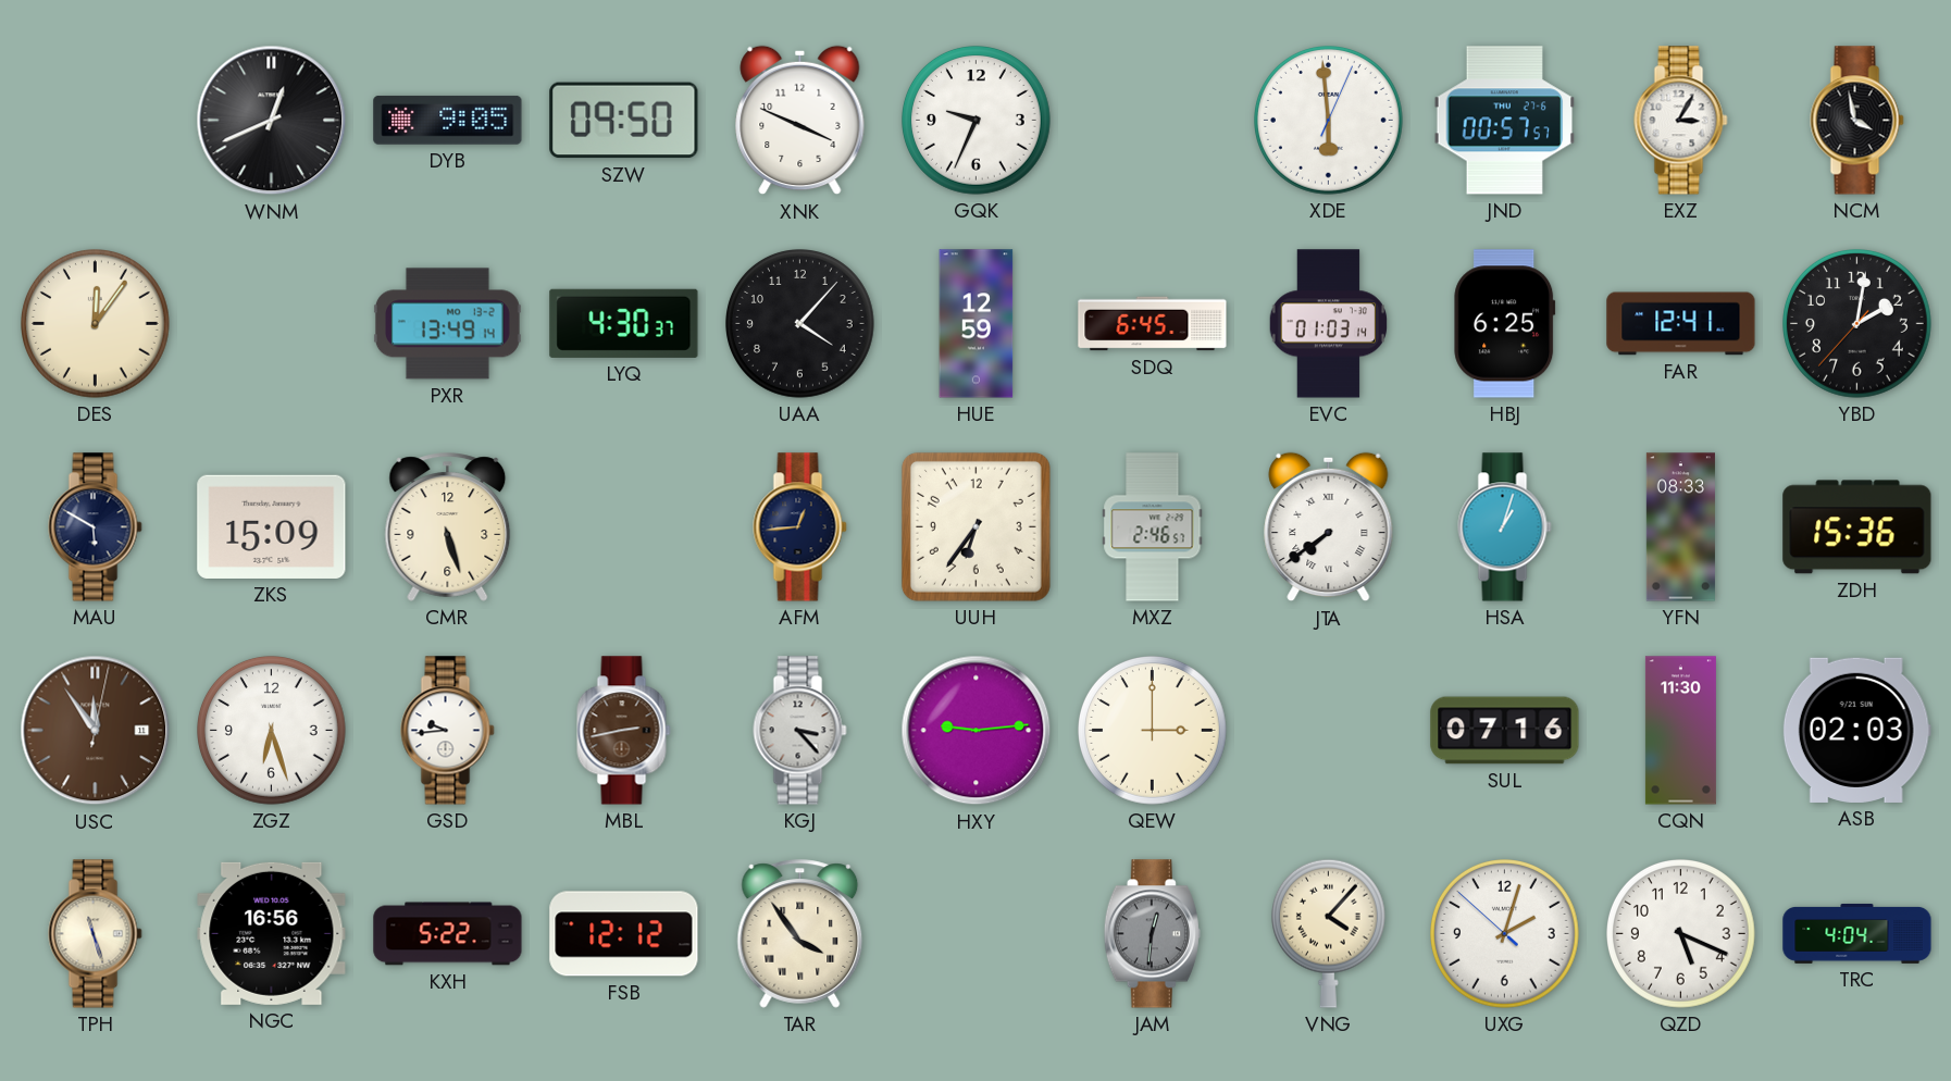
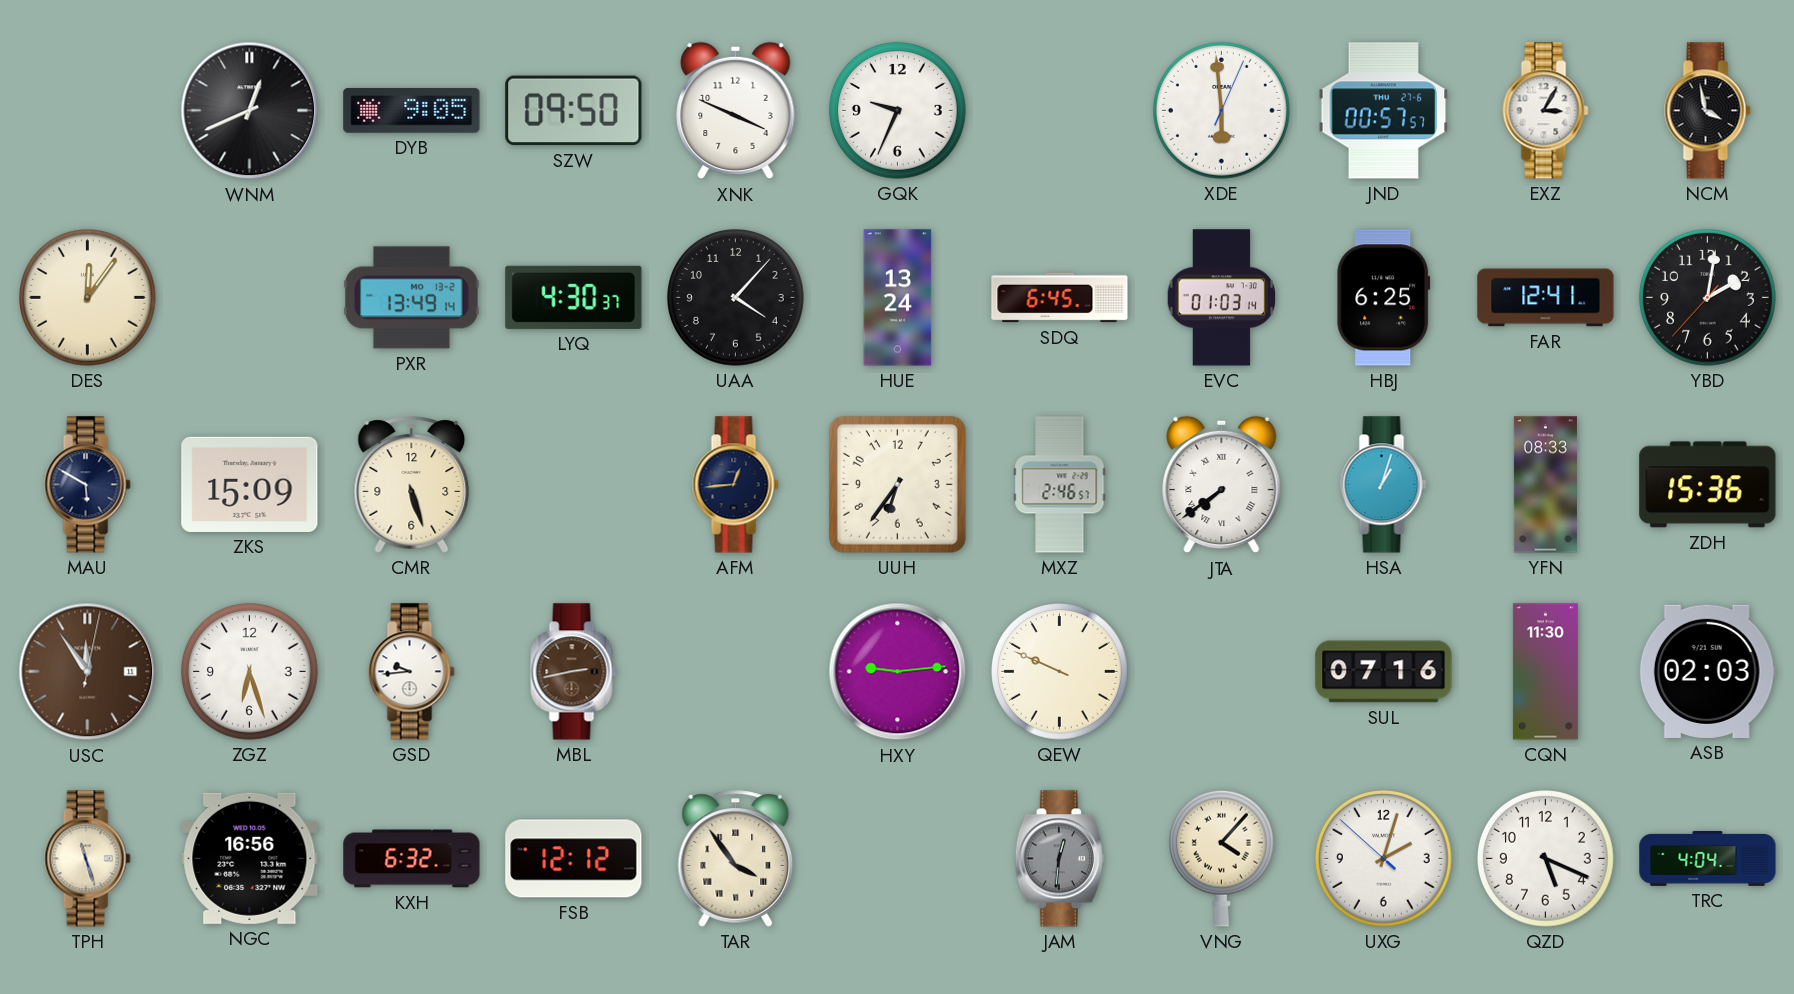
HUE: 12:59 -> 13:24 (898, 298)
KGJ: 3:23 -> none (800, 731)
QEW: 3:00 -> 9:49 (1060, 672)
KXH: 5:22 -> 6:32 (412, 859)
